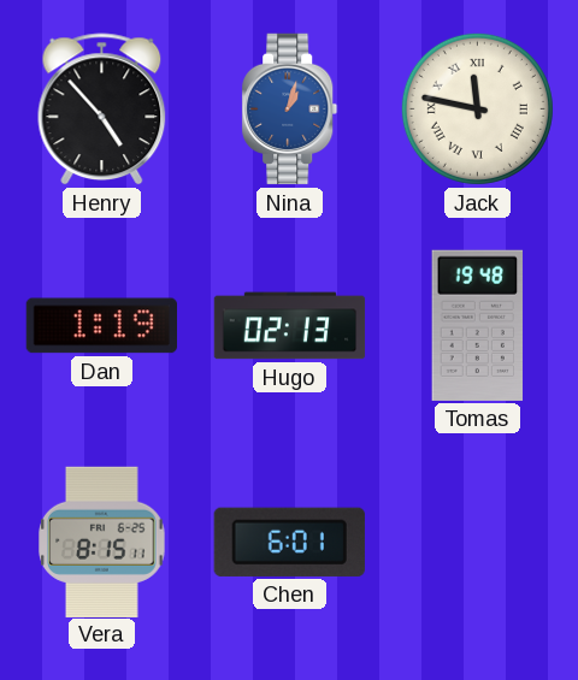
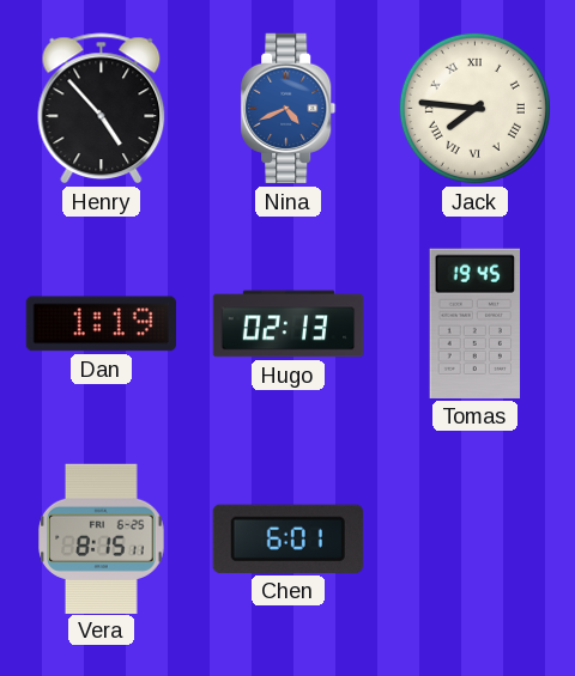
Nina: 1:03 -> 4:41 (289, 109)
Jack: 11:47 -> 7:46 (474, 108)
Tomas: 19:48 -> 19:45 (476, 323)
